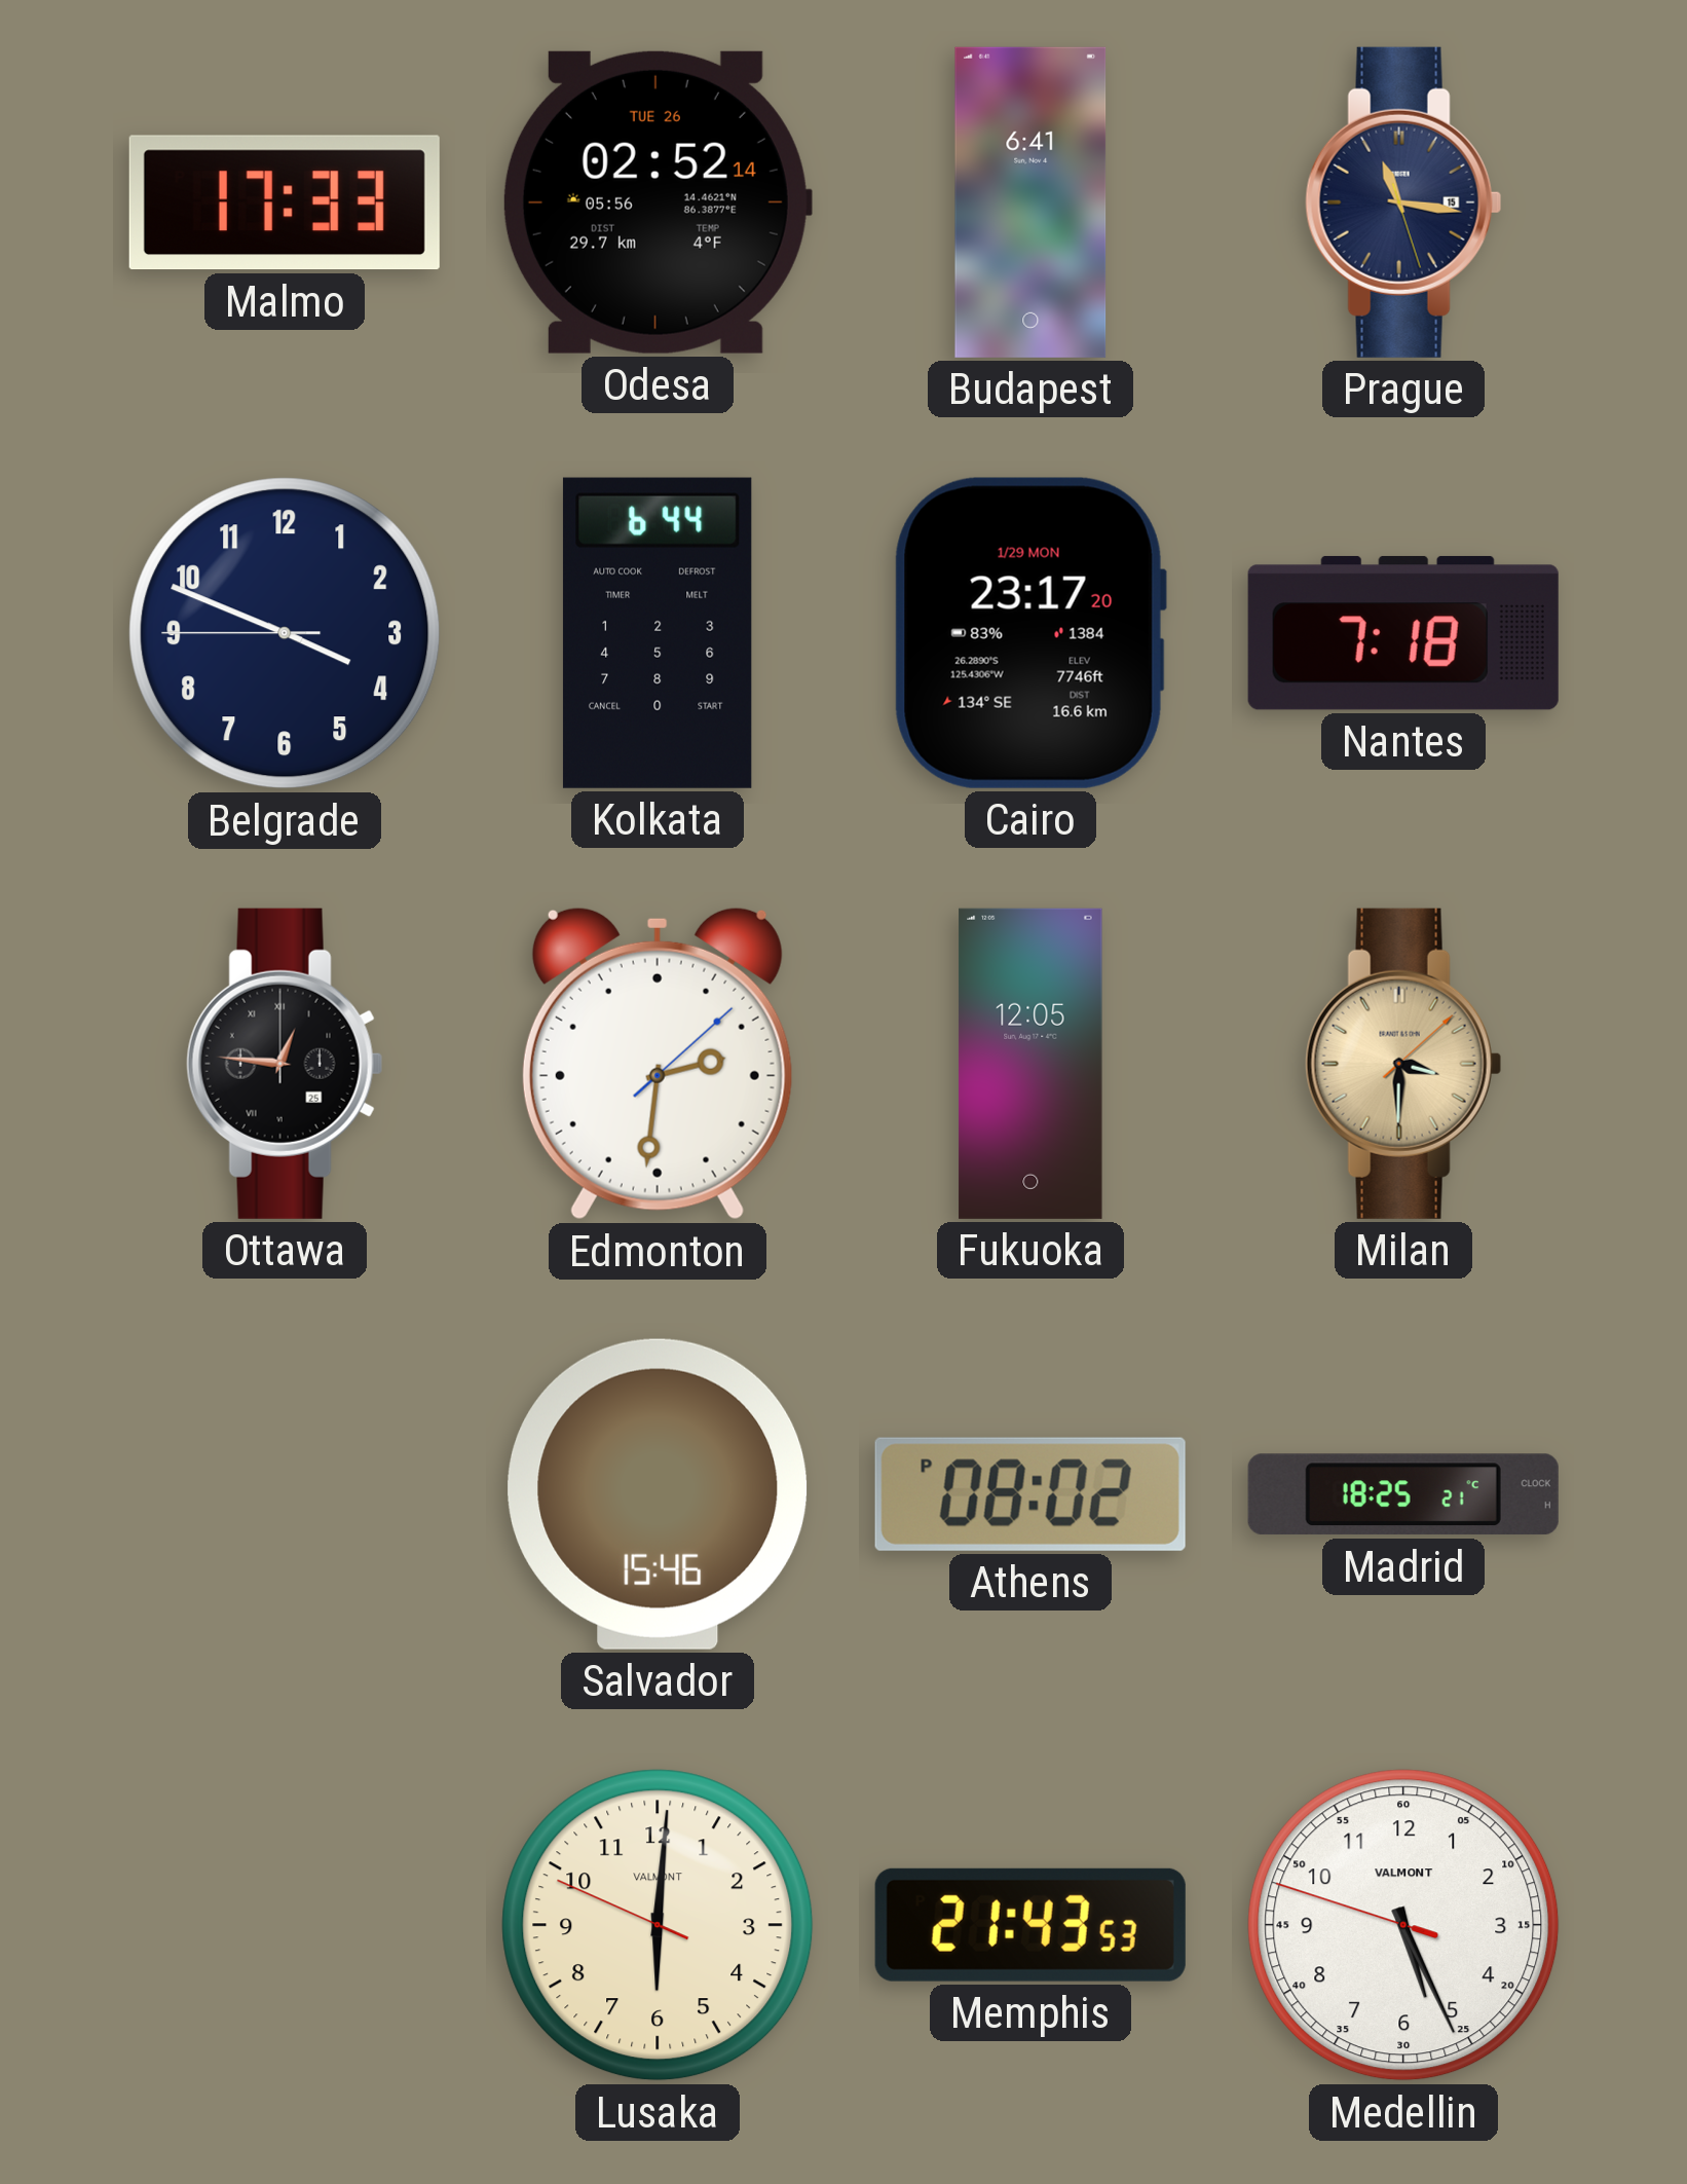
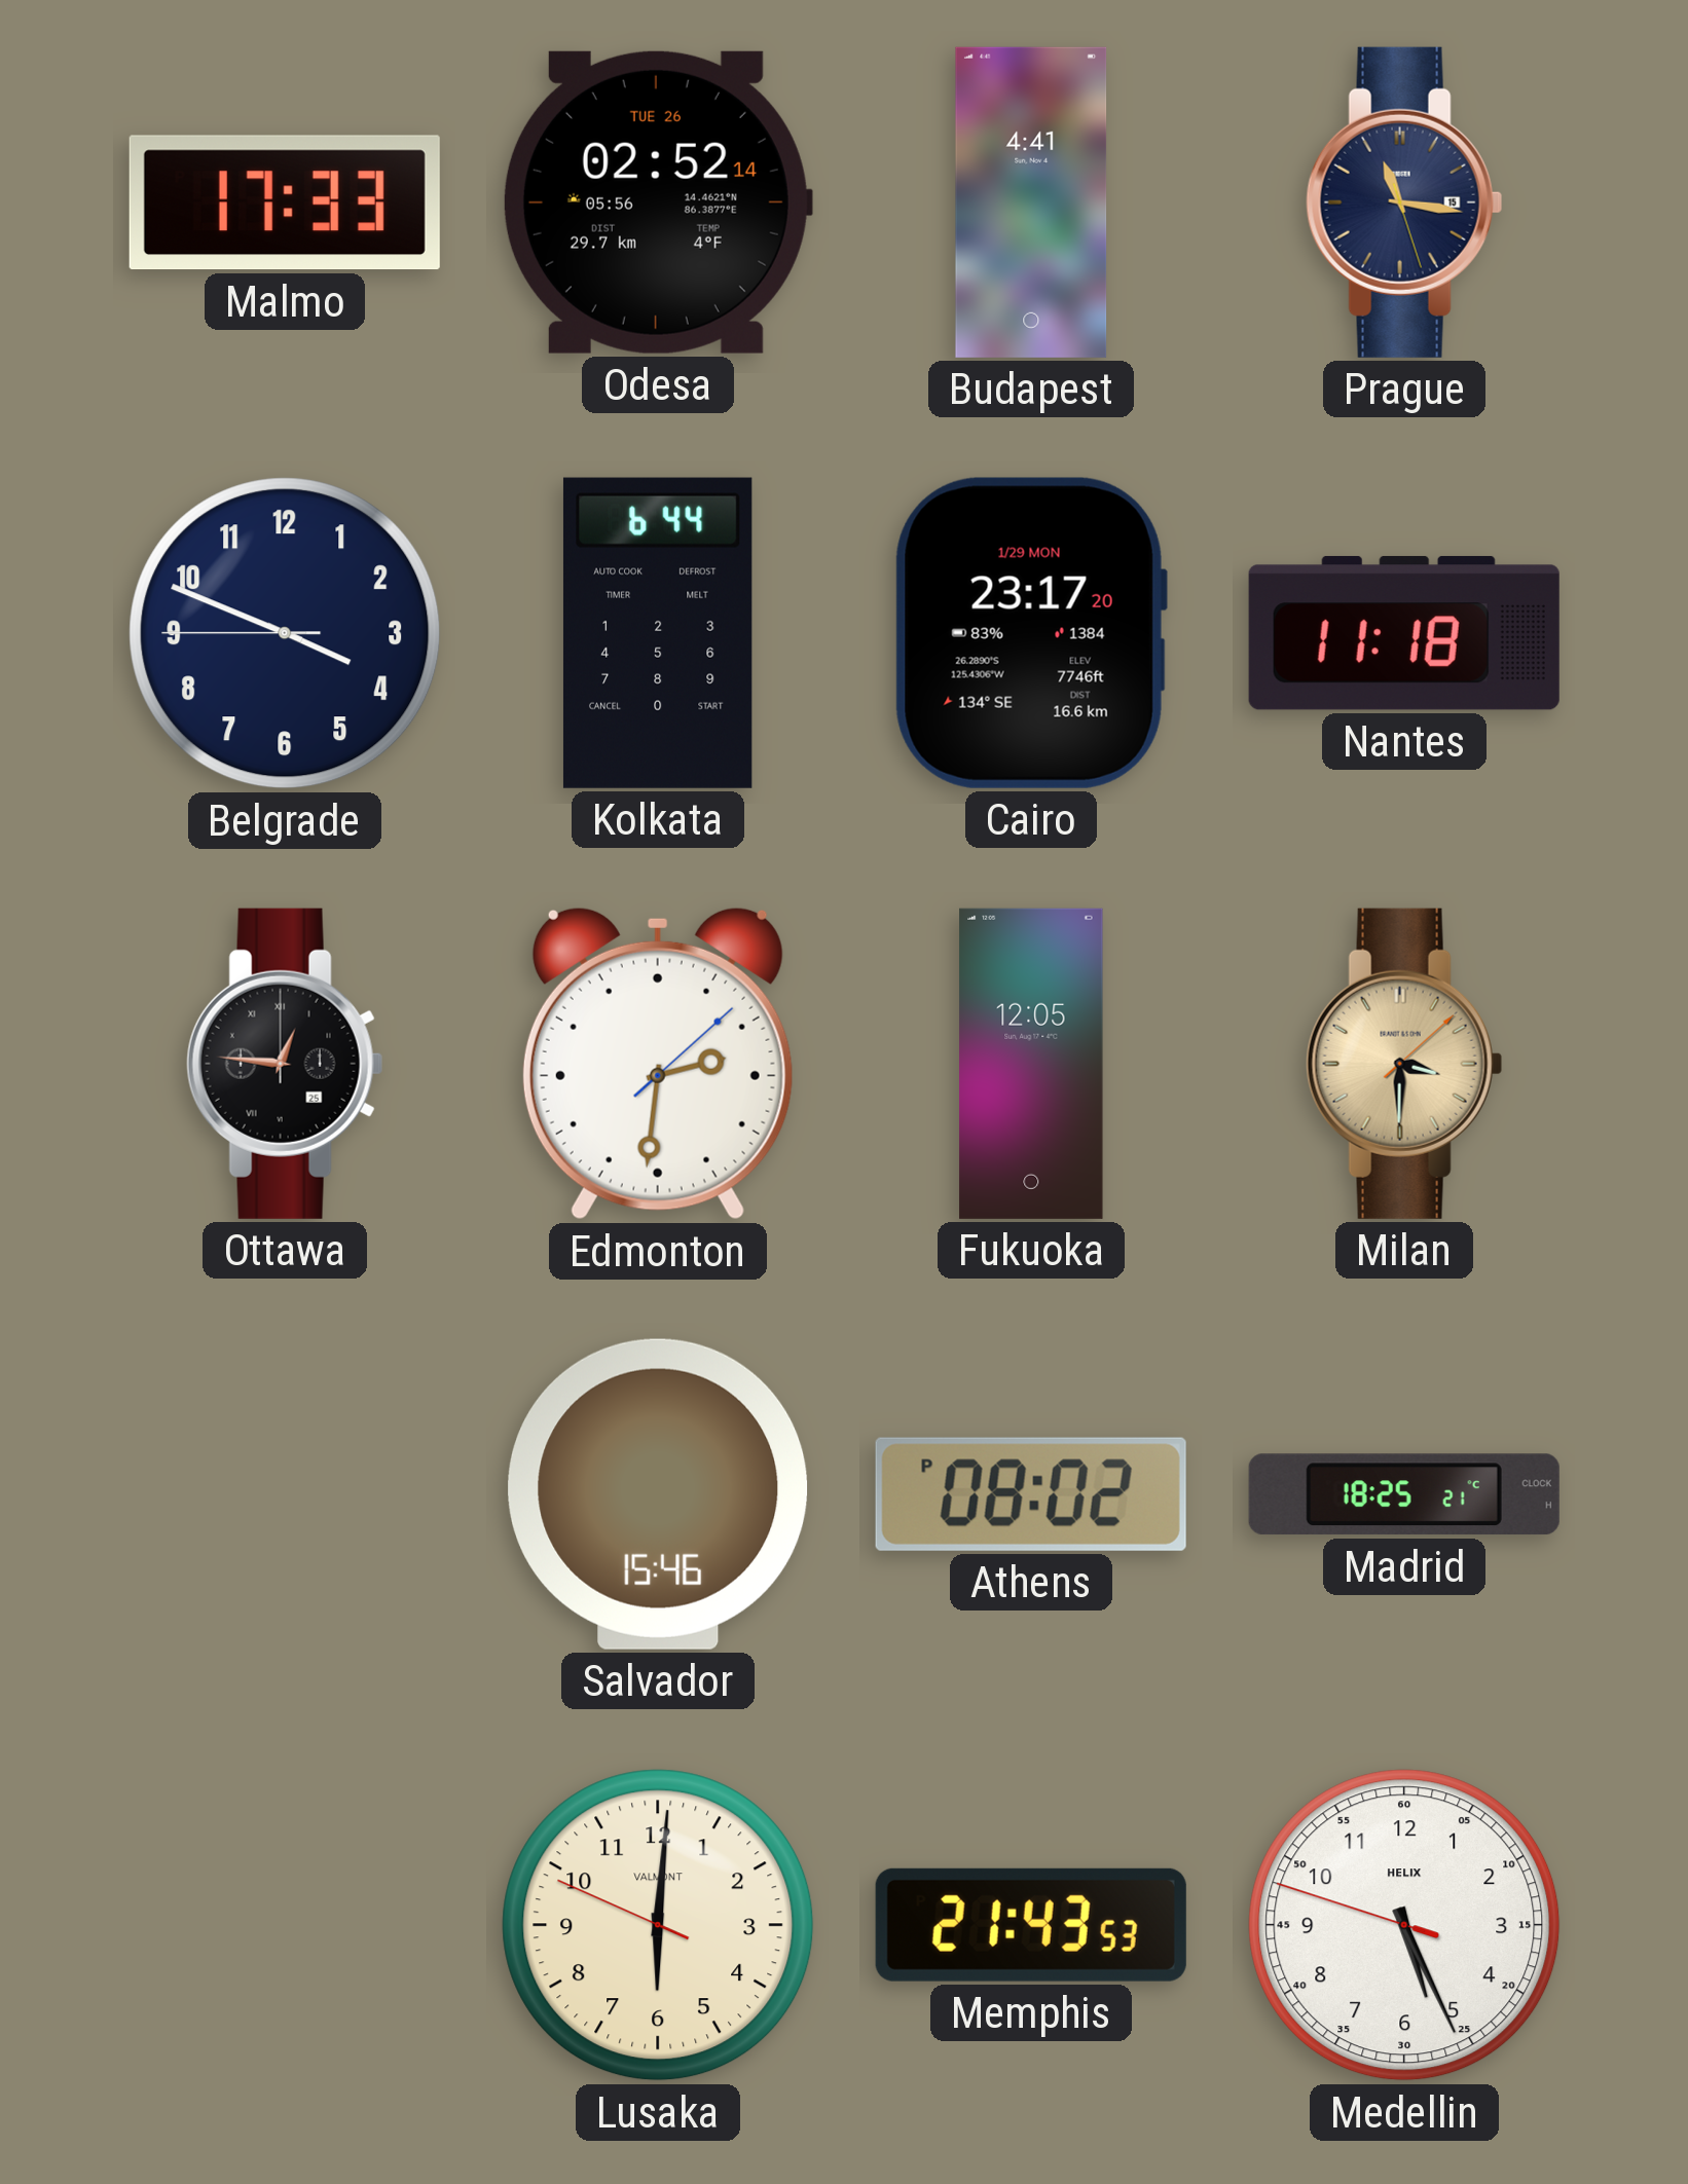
Budapest: 6:41 -> 4:41 (1031, 202)
Nantes: 7:18 -> 11:18 (1404, 633)
Medellin brand: VALMONT -> HELIX (1404, 1925)
